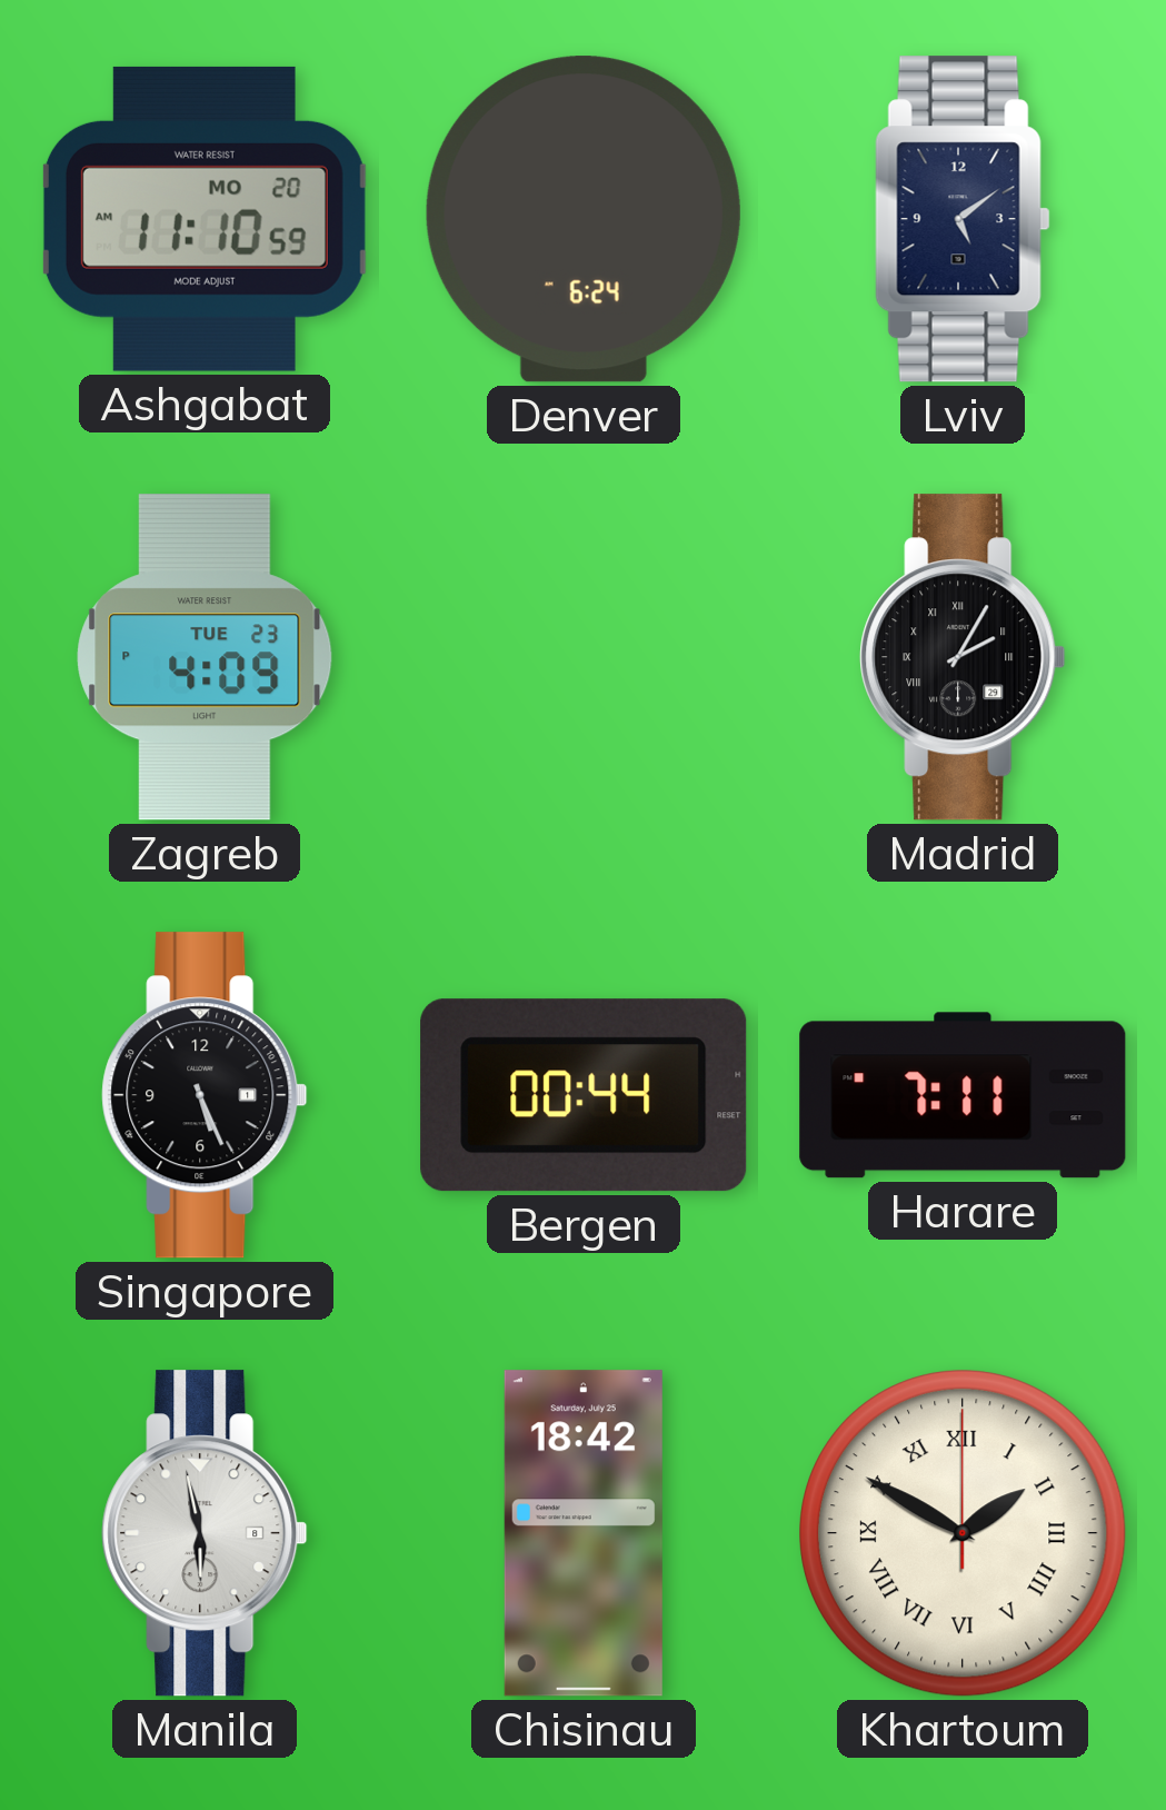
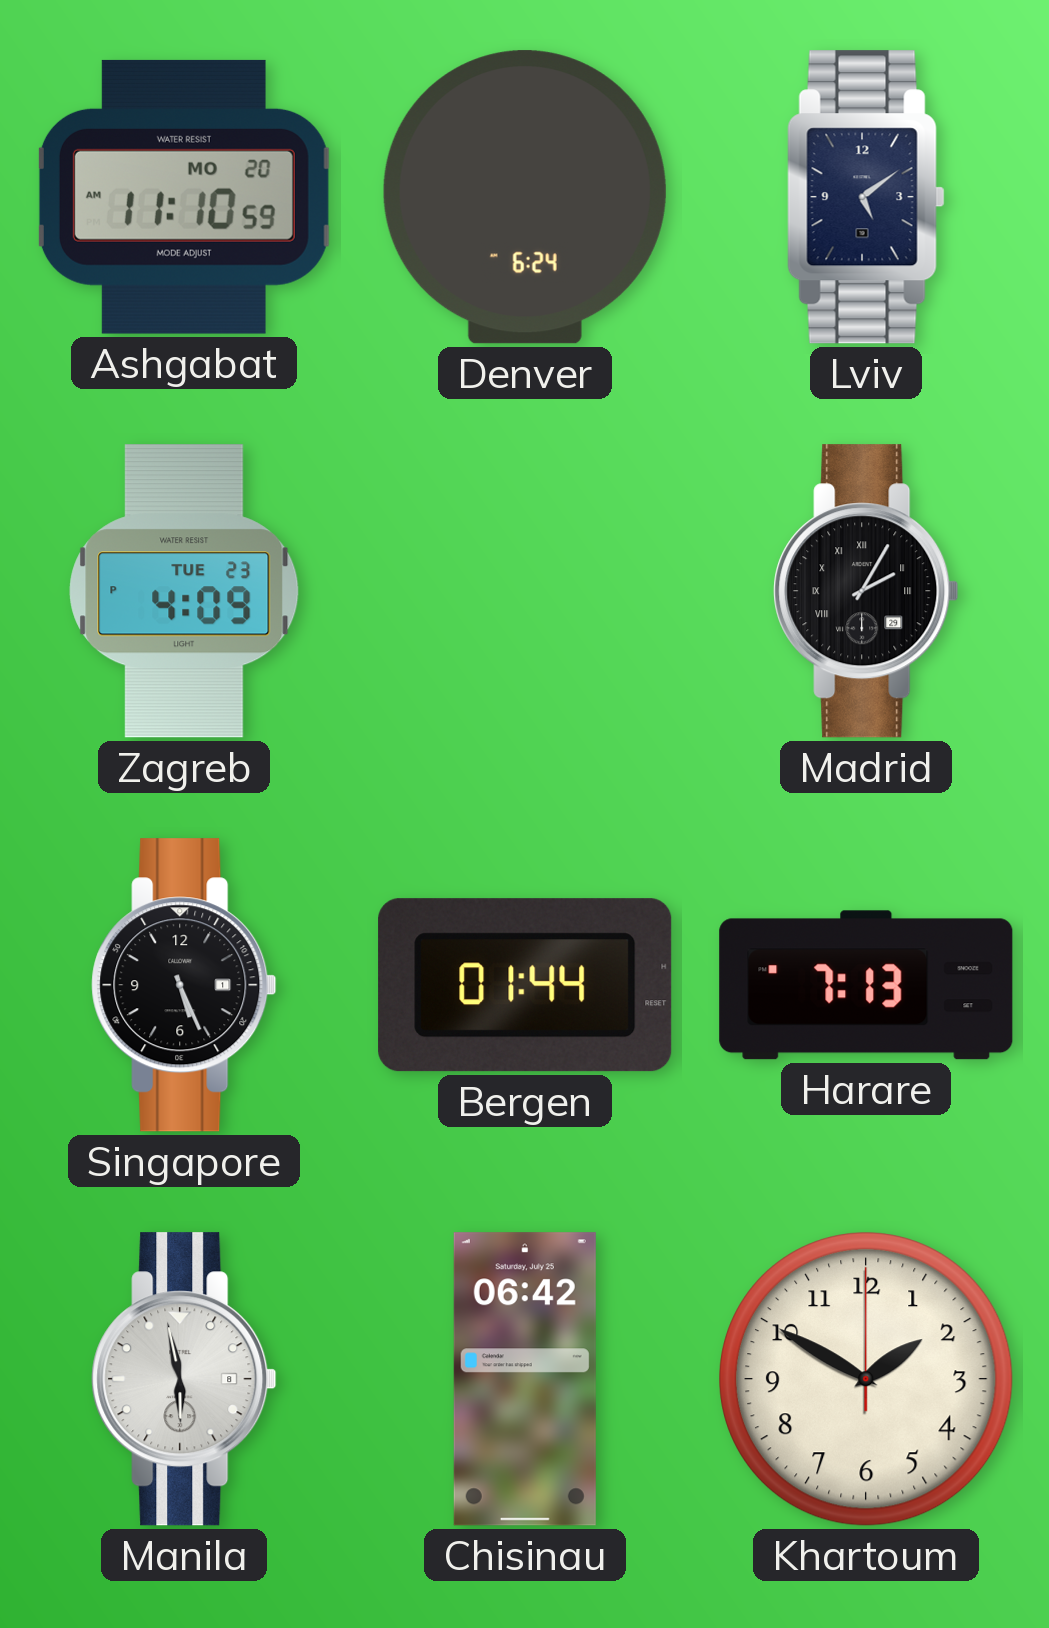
Bergen: 00:44 -> 01:44 (525, 985)
Harare: 7:11 -> 7:13 (866, 985)
Chisinau: 18:42 -> 06:42 (525, 1379)
Khartoum numerals: Roman -> Arabic (866, 1379)
